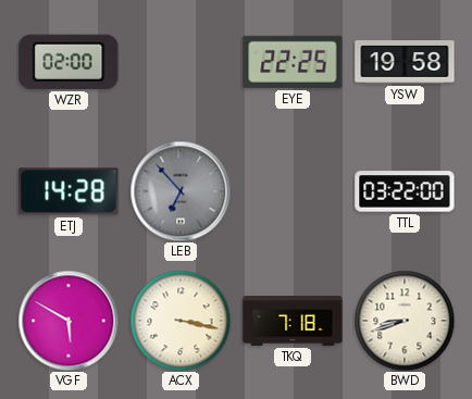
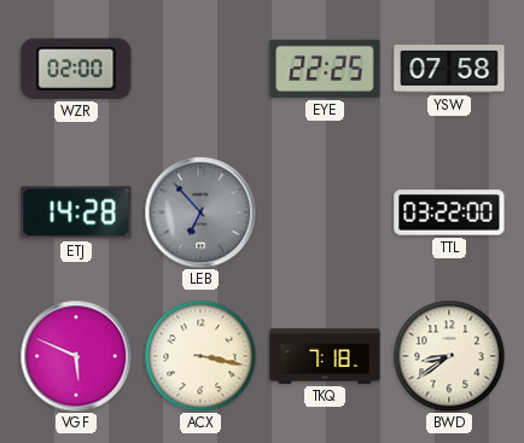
YSW: 19:58 -> 07:58 (449, 69)
VGF: 5:50 -> 5:49 (76, 356)
BWD: 8:42 -> 8:39 (449, 356)
